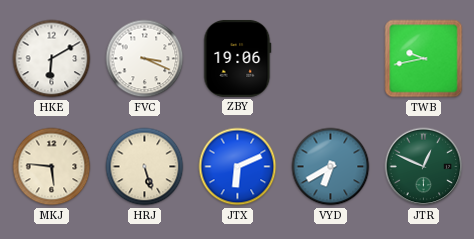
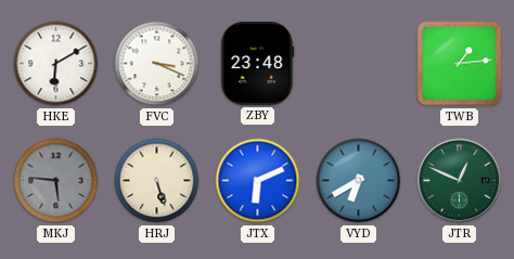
ZBY: 19:06 -> 23:48 (258, 63)
TWB: 9:43 -> 1:14 (460, 64)
MKJ dial: cream -> grey (56, 181)
